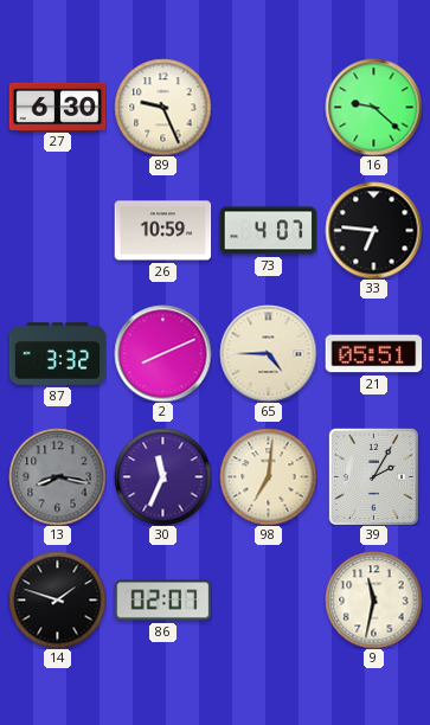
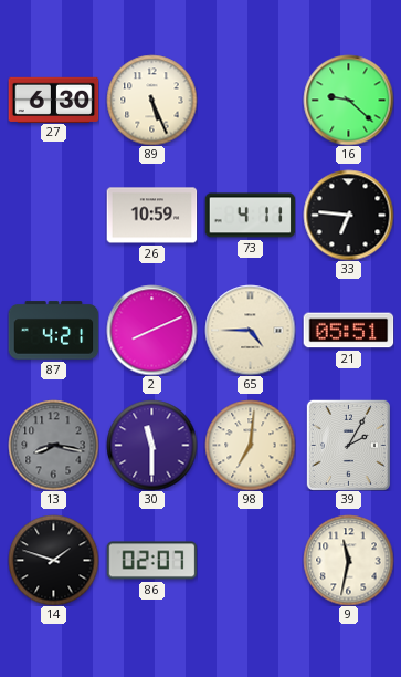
89: 9:26 -> 5:26 (151, 100)
73: 4:07 -> 4:11 (250, 216)
87: 3:32 -> 4:21 (53, 331)
30: 11:34 -> 11:30 (151, 445)
